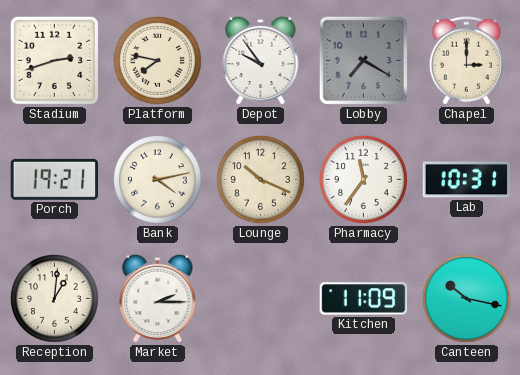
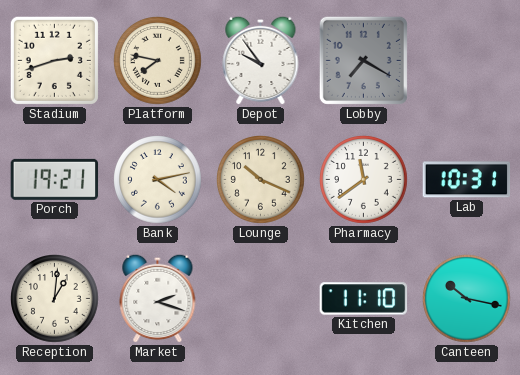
Chapel: 3:00 -> none (466, 61)
Pharmacy: 11:36 -> 11:39 (364, 180)
Market: 2:15 -> 2:18 (158, 298)
Kitchen: 11:09 -> 11:10 (364, 299)
